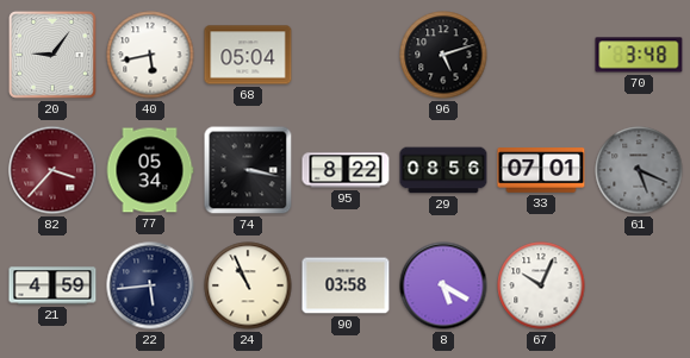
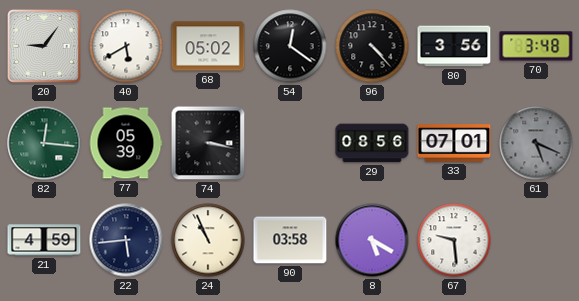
40: 5:43 -> 5:40 (126, 46)
68: 05:04 -> 05:02 (208, 46)
54: none -> 12:21 (290, 46)
96: 5:12 -> 4:23 (372, 46)
80: none -> 3:56 (454, 46)
82: 3:37 -> 12:16 (44, 143)
82 dial: burgundy -> green (44, 143)
77: 05:34 -> 05:39 (126, 143)
95: 8:22 -> none (346, 170)
67: 10:04 -> 9:29 (454, 240)
